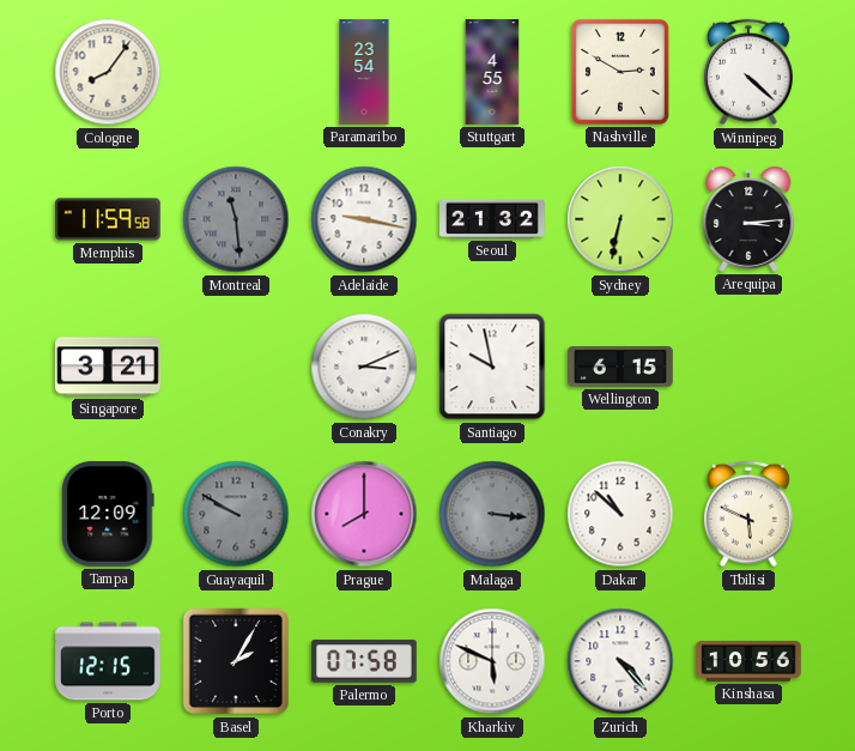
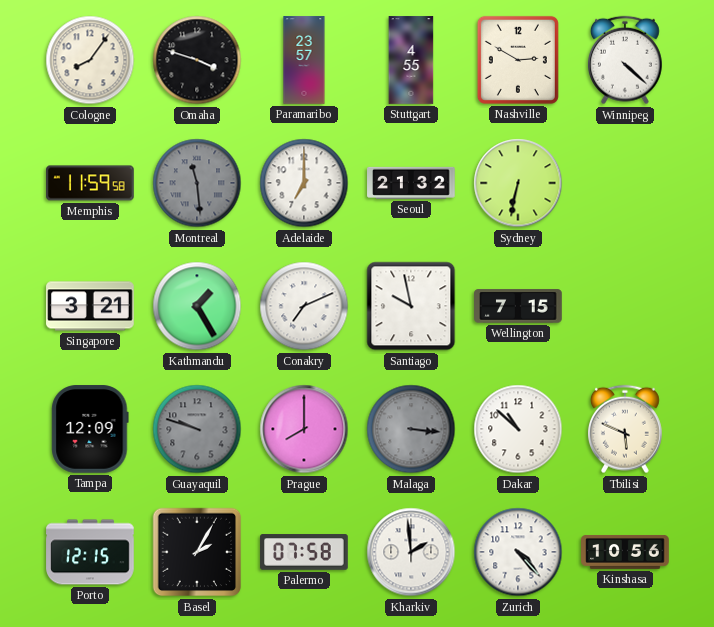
Omaha: none -> 3:48 (197, 60)
Paramaribo: 23:54 -> 23:57 (304, 60)
Adelaide: 9:17 -> 7:00 (304, 183)
Arequipa: 3:14 -> none (748, 219)
Kathmandu: none -> 1:25 (197, 306)
Conakry: 3:11 -> 7:11 (304, 306)
Wellington: 6:15 -> 7:15 (518, 306)
Guayaquil: 9:50 -> 9:48 (197, 429)
Kharkiv: 5:49 -> 1:59 (411, 552)
